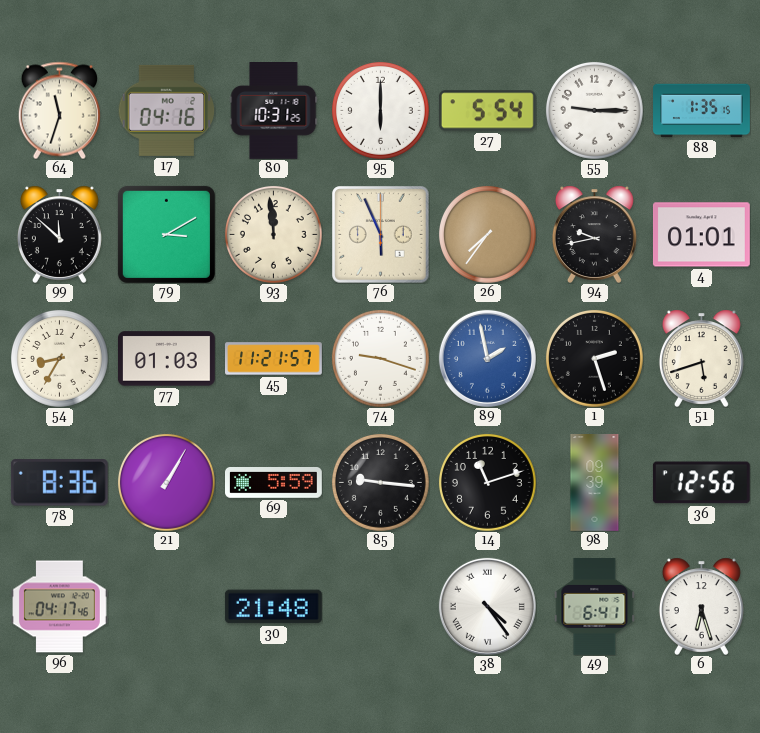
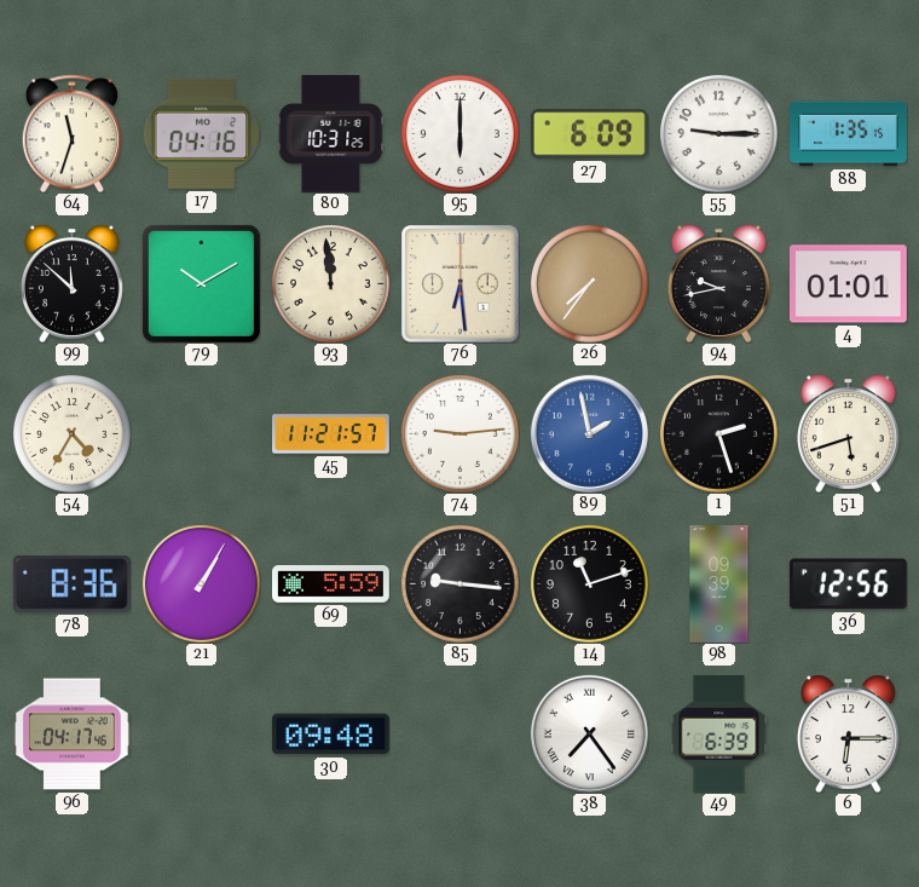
27: 5:54 -> 6:09 (589, 134)
79: 3:10 -> 10:10 (201, 283)
76: 5:56 -> 6:29 (459, 283)
54: 8:35 -> 4:35 (71, 433)
77: 01:03 -> none (166, 359)
74: 9:18 -> 9:14 (459, 433)
30: 21:48 -> 09:48 (330, 735)
38: 4:24 -> 7:24 (589, 733)
49: 6:41 -> 6:39 (719, 735)
6: 6:27 -> 6:15 (848, 733)
